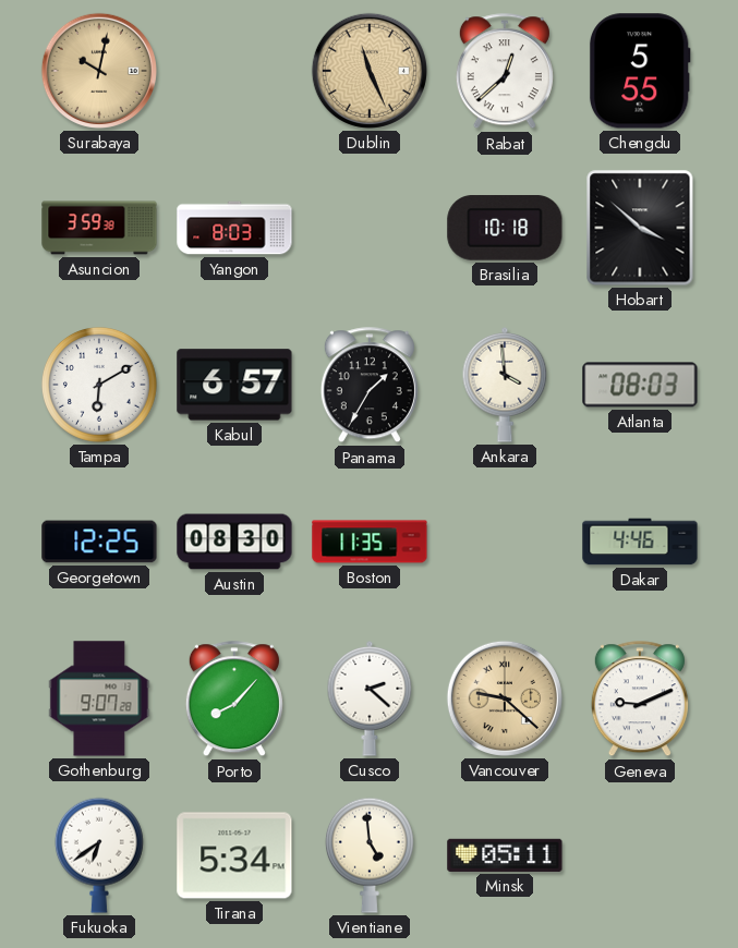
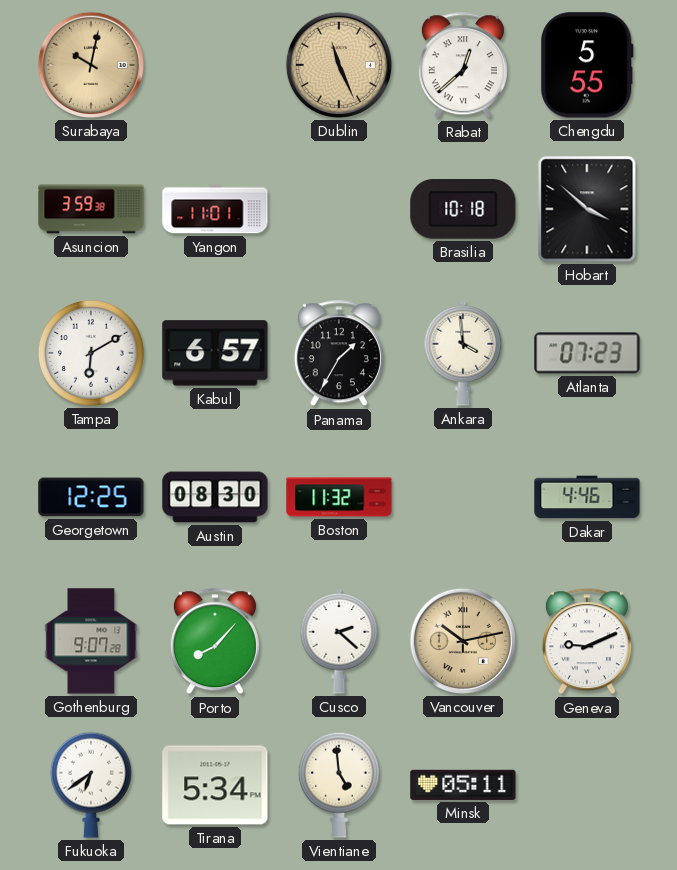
Yangon: 8:03 -> 11:01 (215, 209)
Atlanta: 08:03 -> 07:23 (587, 353)
Boston: 11:35 -> 11:32 (339, 497)
Vancouver: 9:22 -> 10:13 (463, 641)
